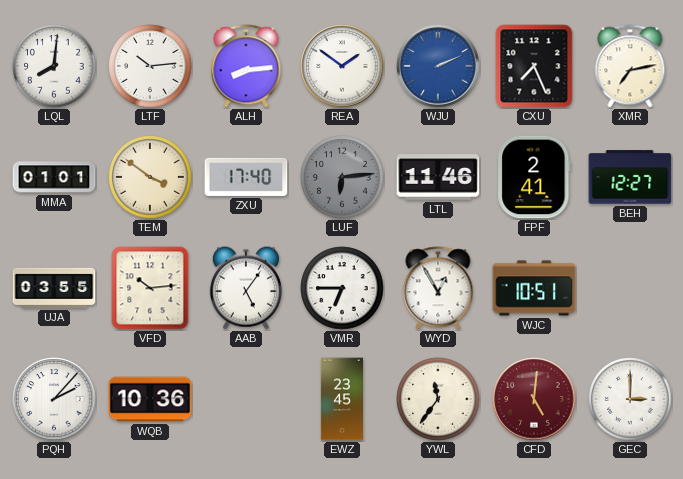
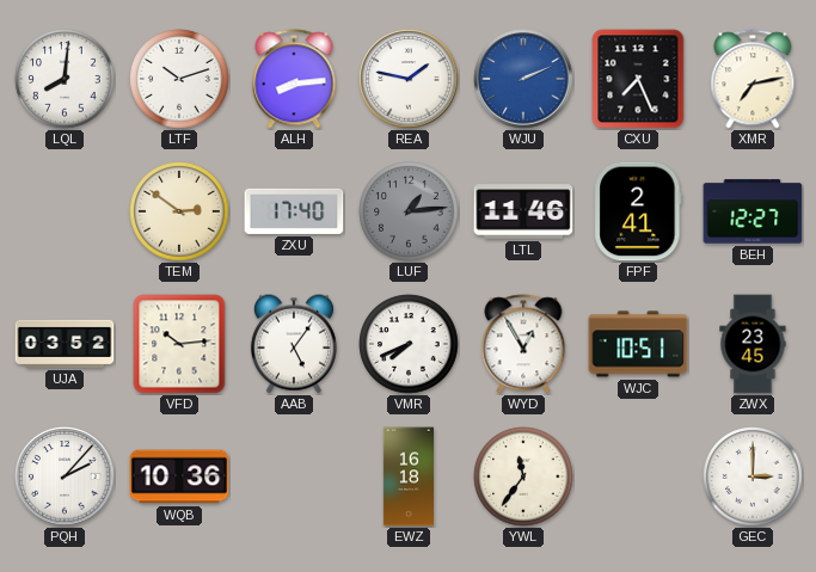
LTF: 10:14 -> 10:12 (179, 79)
REA: 1:51 -> 1:47 (409, 79)
MMA: 01:01 -> none (54, 177)
TEM: 3:51 -> 2:51 (179, 211)
LUF: 6:14 -> 1:14 (409, 211)
UJA: 03:55 -> 03:52 (65, 344)
VMR: 6:45 -> 7:41 (409, 344)
ZWX: none -> 23:45 (753, 344)
EWZ: 23:45 -> 16:18 (407, 476)
CFD: 5:01 -> none (534, 399)
